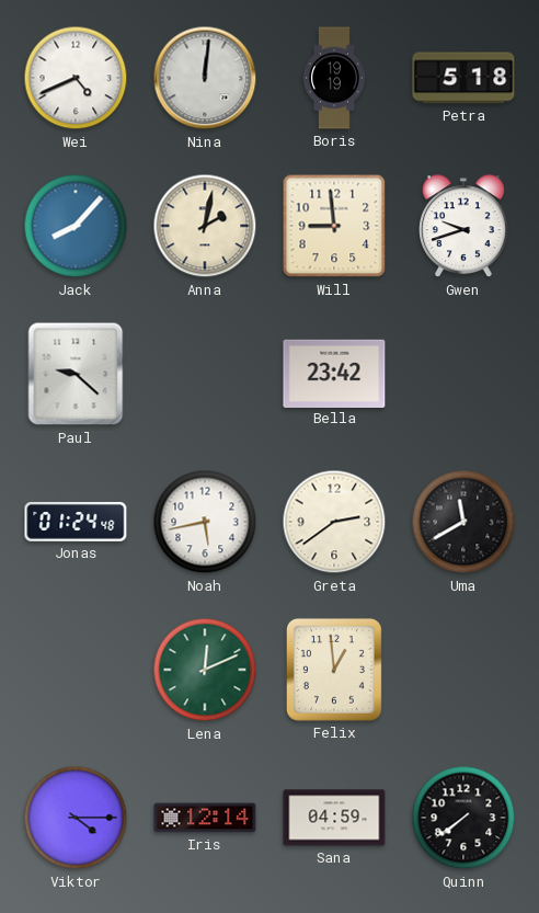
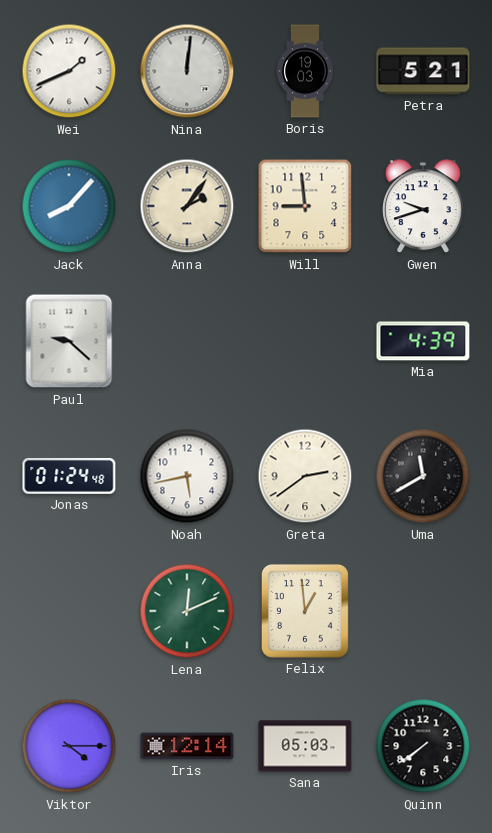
Wei: 4:41 -> 1:41 (69, 71)
Boris: 19:19 -> 19:03 (305, 71)
Petra: 5:18 -> 5:21 (423, 71)
Anna: 2:02 -> 2:06 (187, 206)
Bella: 23:42 -> none (334, 373)
Mia: none -> 4:39 (423, 341)
Sana: 04:59 -> 05:03 (305, 746)
